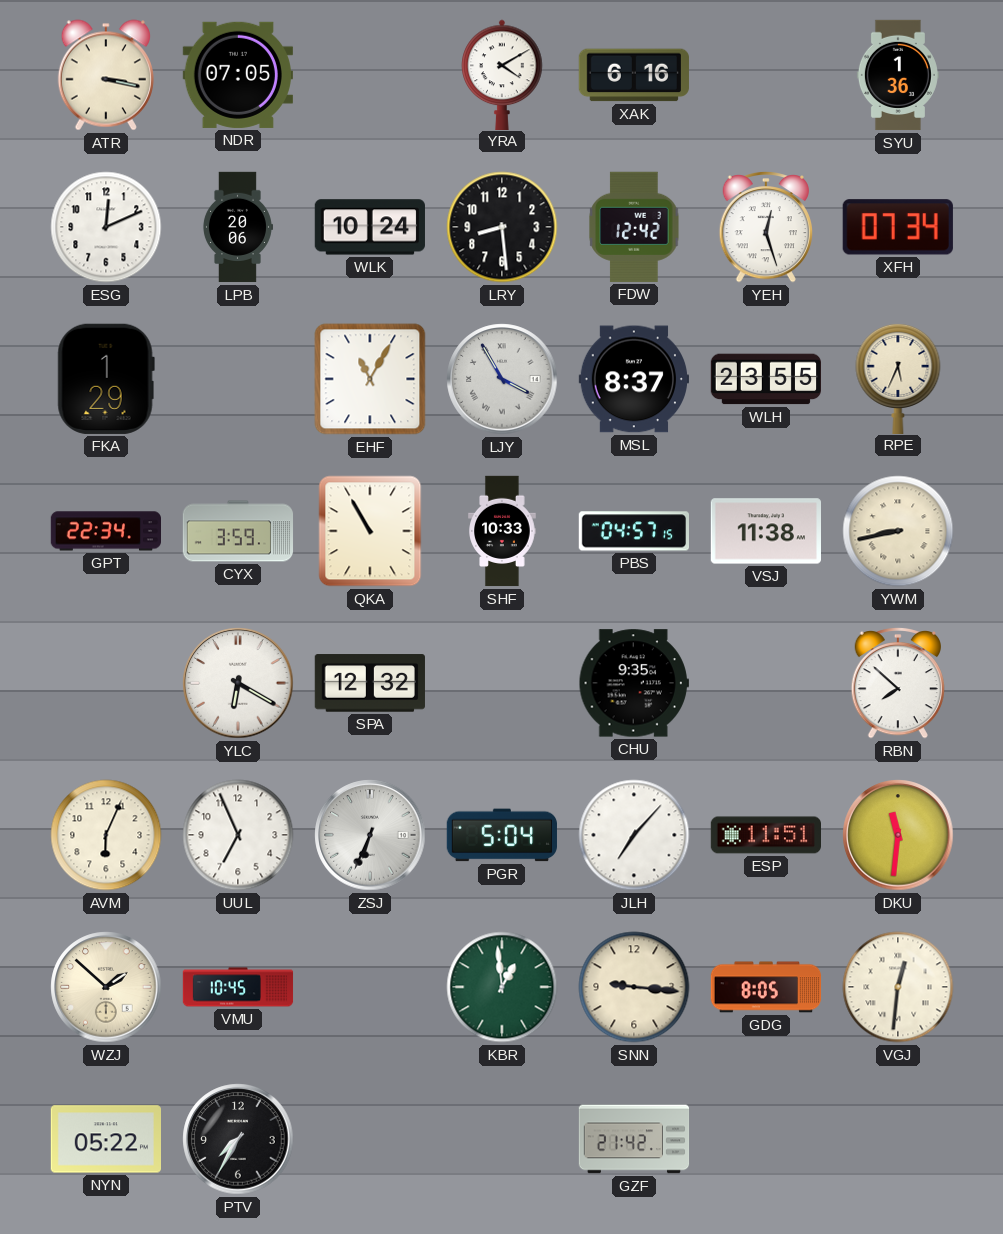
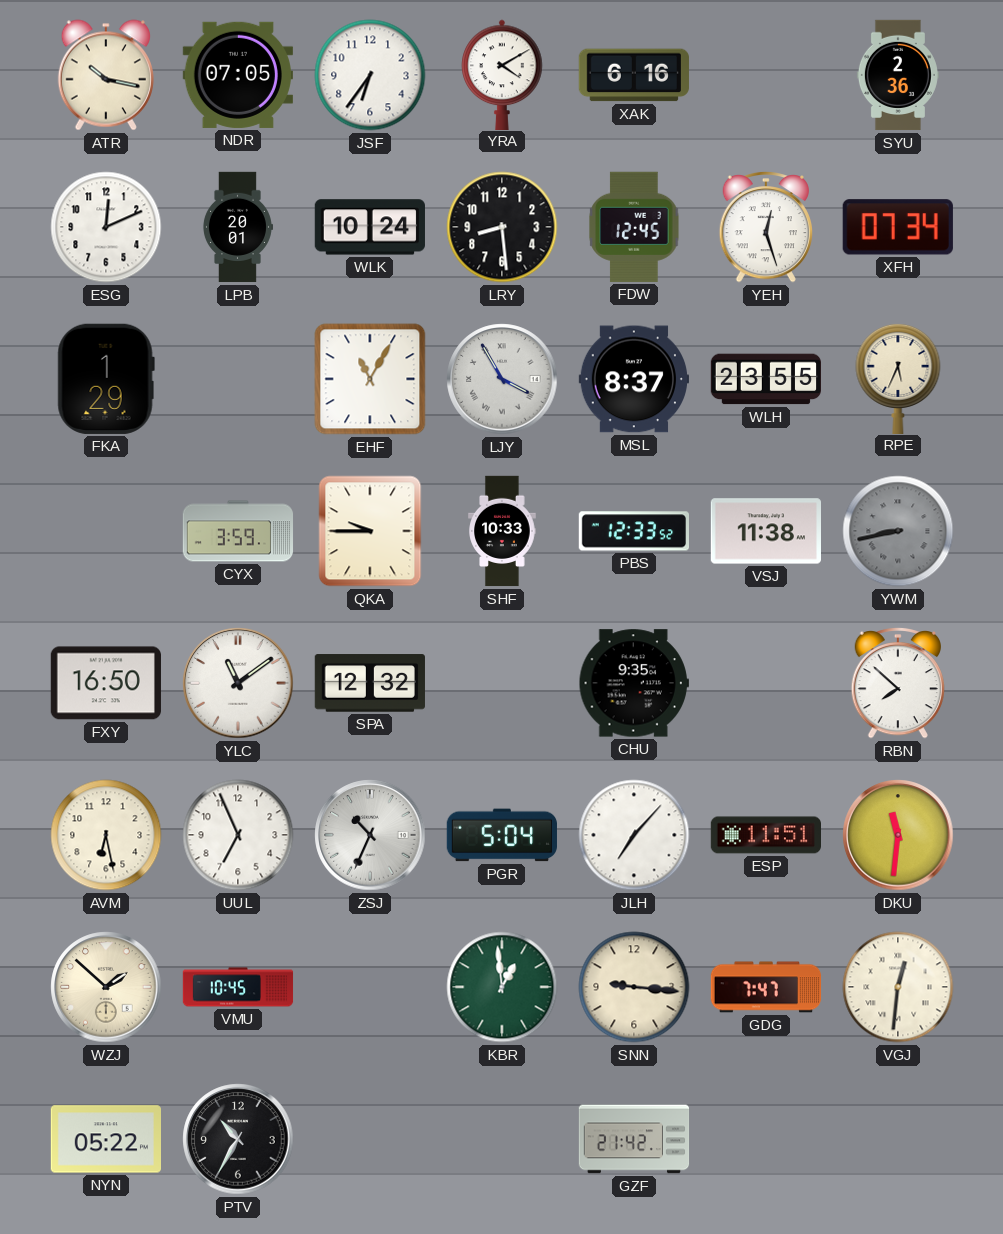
ATR: 3:17 -> 10:17 (106, 75)
JSF: none -> 6:36 (370, 75)
SYU: 1:36 -> 2:36 (898, 75)
LPB: 20:06 -> 20:01 (237, 227)
FDW: 12:42 -> 12:45 (634, 227)
GPT: 22:34 -> none (105, 531)
QKA: 10:55 -> 9:45 (370, 531)
PBS: 04:57 -> 12:33 (633, 531)
YWM dial: cream -> grey (898, 531)
FXY: none -> 16:50 (106, 683)
YLC: 6:20 -> 11:09 (238, 683)
AVM: 6:04 -> 6:28 (106, 835)
ZSJ: 6:34 -> 10:34 (370, 835)
GDG: 8:05 -> 7:47 (766, 987)
PTV: 7:35 -> 10:35 (238, 1139)
